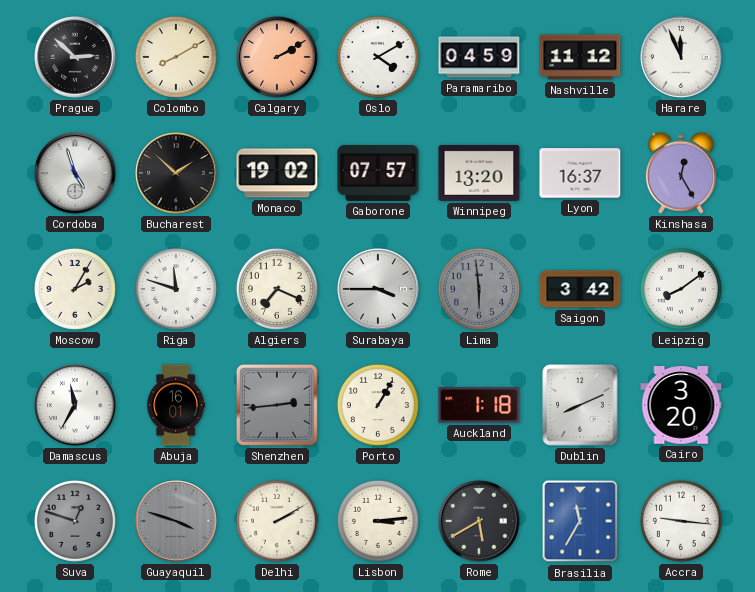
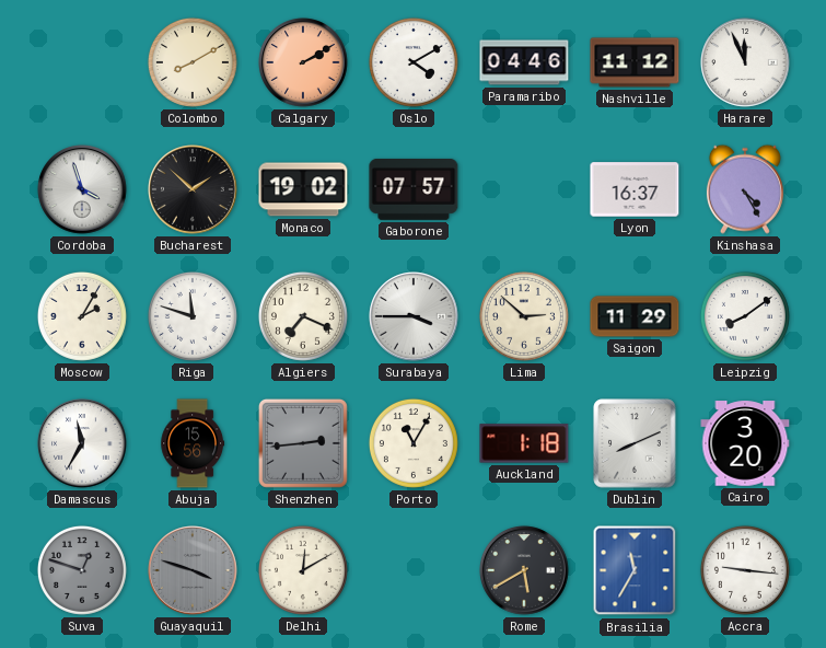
Prague: 2:52 -> none (75, 57)
Paramaribo: 04:59 -> 04:46 (524, 62)
Cordoba: 4:57 -> 3:57 (82, 189)
Winnipeg: 13:20 -> none (479, 173)
Kinshasa: 12:25 -> 4:25 (745, 189)
Lima: 5:59 -> 2:52 (524, 316)
Lima dial: grey -> cream (524, 316)
Saigon: 3:42 -> 11:29 (635, 316)
Abuja: 16:01 -> 15:56 (193, 443)
Porto: 1:05 -> 11:05 (414, 443)
Delhi: 2:10 -> 12:10 (303, 570)
Lisbon: 3:14 -> none (378, 521)
